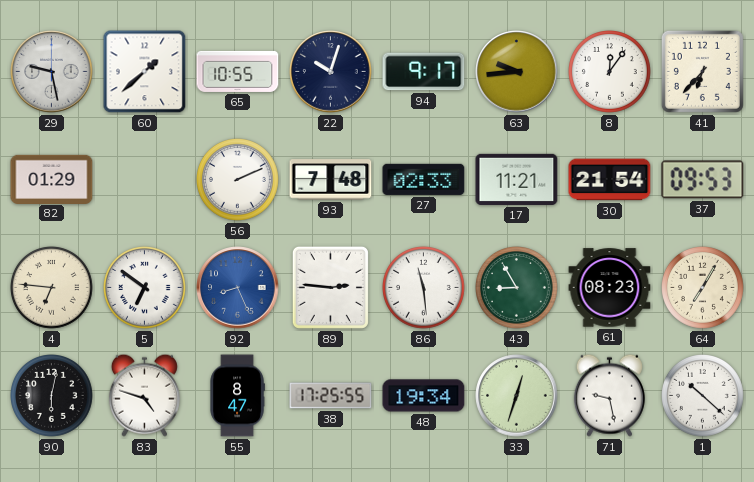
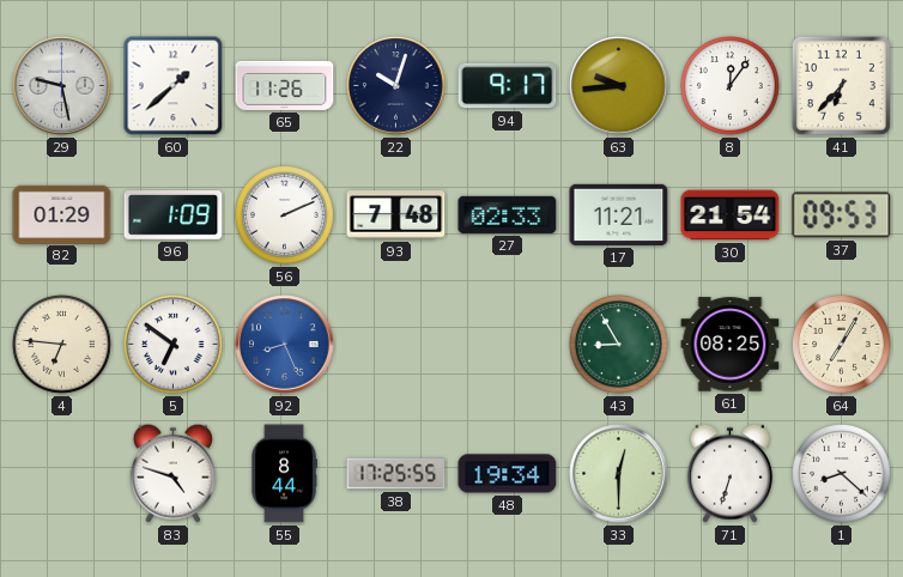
65: 10:55 -> 11:26 (285, 85)
96: none -> 1:09 (174, 215)
89: 2:46 -> none (330, 287)
86: 11:29 -> none (424, 288)
61: 08:23 -> 08:25 (731, 345)
90: 6:02 -> none (52, 396)
55: 8:47 -> 8:44 (284, 474)
33: 12:33 -> 12:30 (619, 474)
71: 9:28 -> 6:33 (729, 473)
1: 10:22 -> 8:22 (842, 474)
